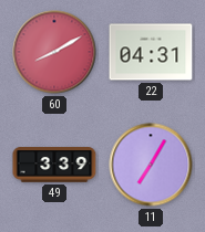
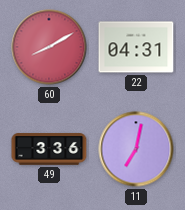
49: 3:39 -> 3:36 (49, 149)
11: 7:05 -> 7:02 (136, 149)
